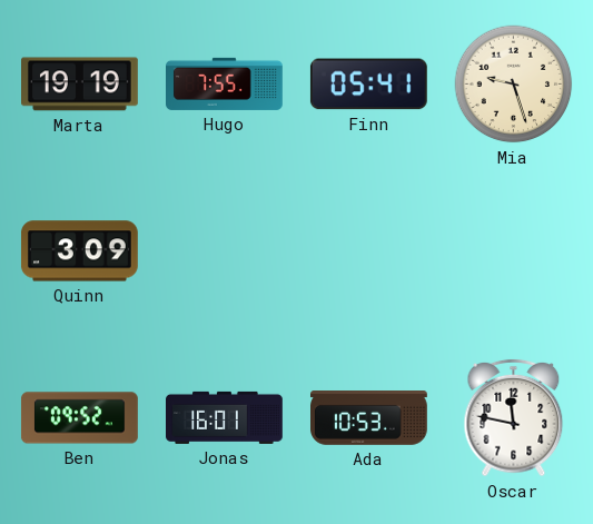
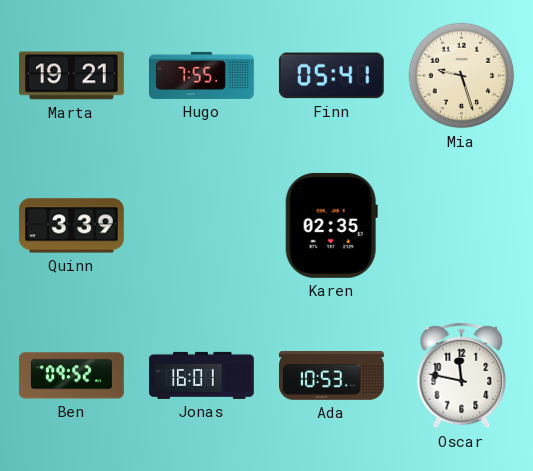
Marta: 19:19 -> 19:21 (72, 76)
Quinn: 3:09 -> 3:39 (71, 226)
Karen: none -> 02:35 (331, 225)
